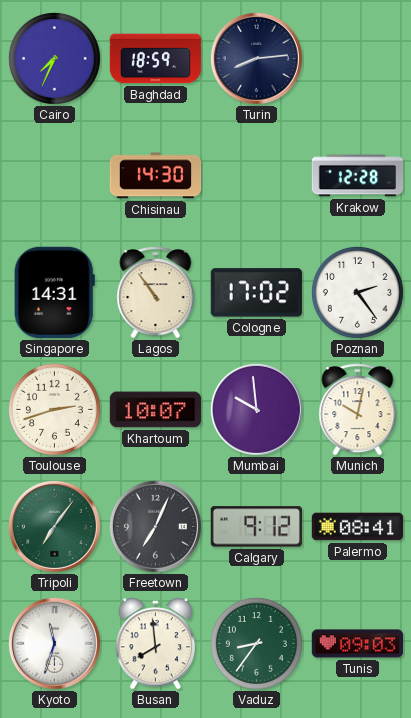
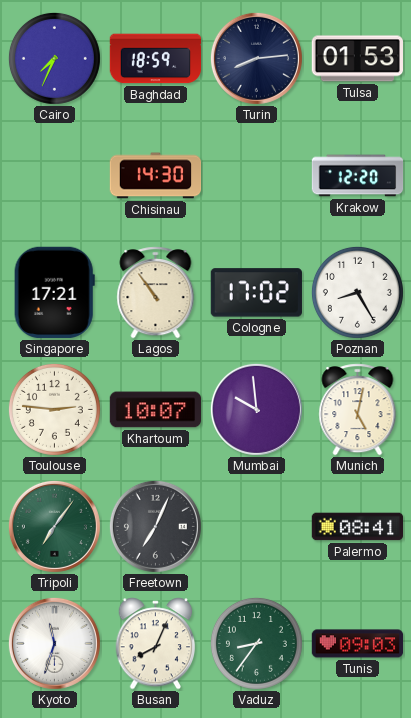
Tulsa: none -> 01:53 (357, 59)
Krakow: 12:28 -> 12:20 (358, 176)
Singapore: 14:31 -> 17:21 (54, 292)
Poznan: 2:24 -> 8:25 (357, 292)
Toulouse: 2:42 -> 2:46 (54, 409)
Munich: 10:02 -> 5:02 (358, 410)
Calgary: 9:12 -> none (256, 527)
Busan: 7:59 -> 8:04 (156, 644)
